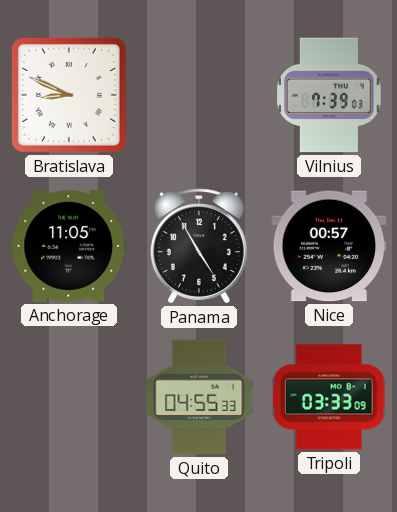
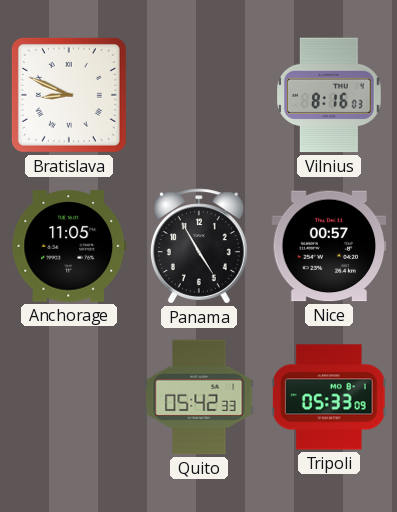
Vilnius: 7:39 -> 8:16 (329, 95)
Quito: 04:55 -> 05:42 (199, 397)
Tripoli: 03:33 -> 05:33 (329, 397)
